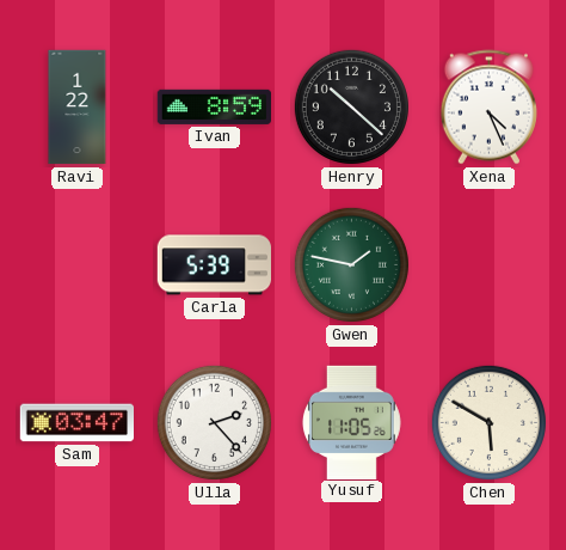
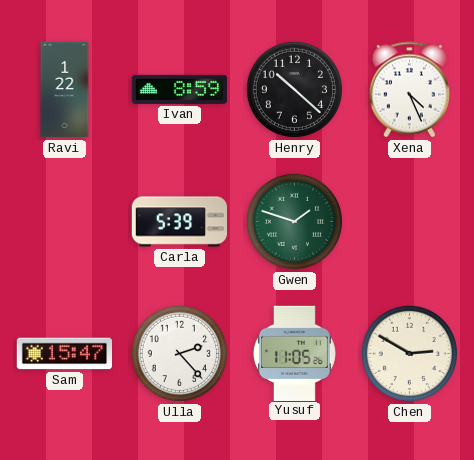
Gwen: 1:47 -> 1:48 (294, 221)
Sam: 03:47 -> 15:47 (64, 354)
Chen: 5:50 -> 2:50 (409, 353)
